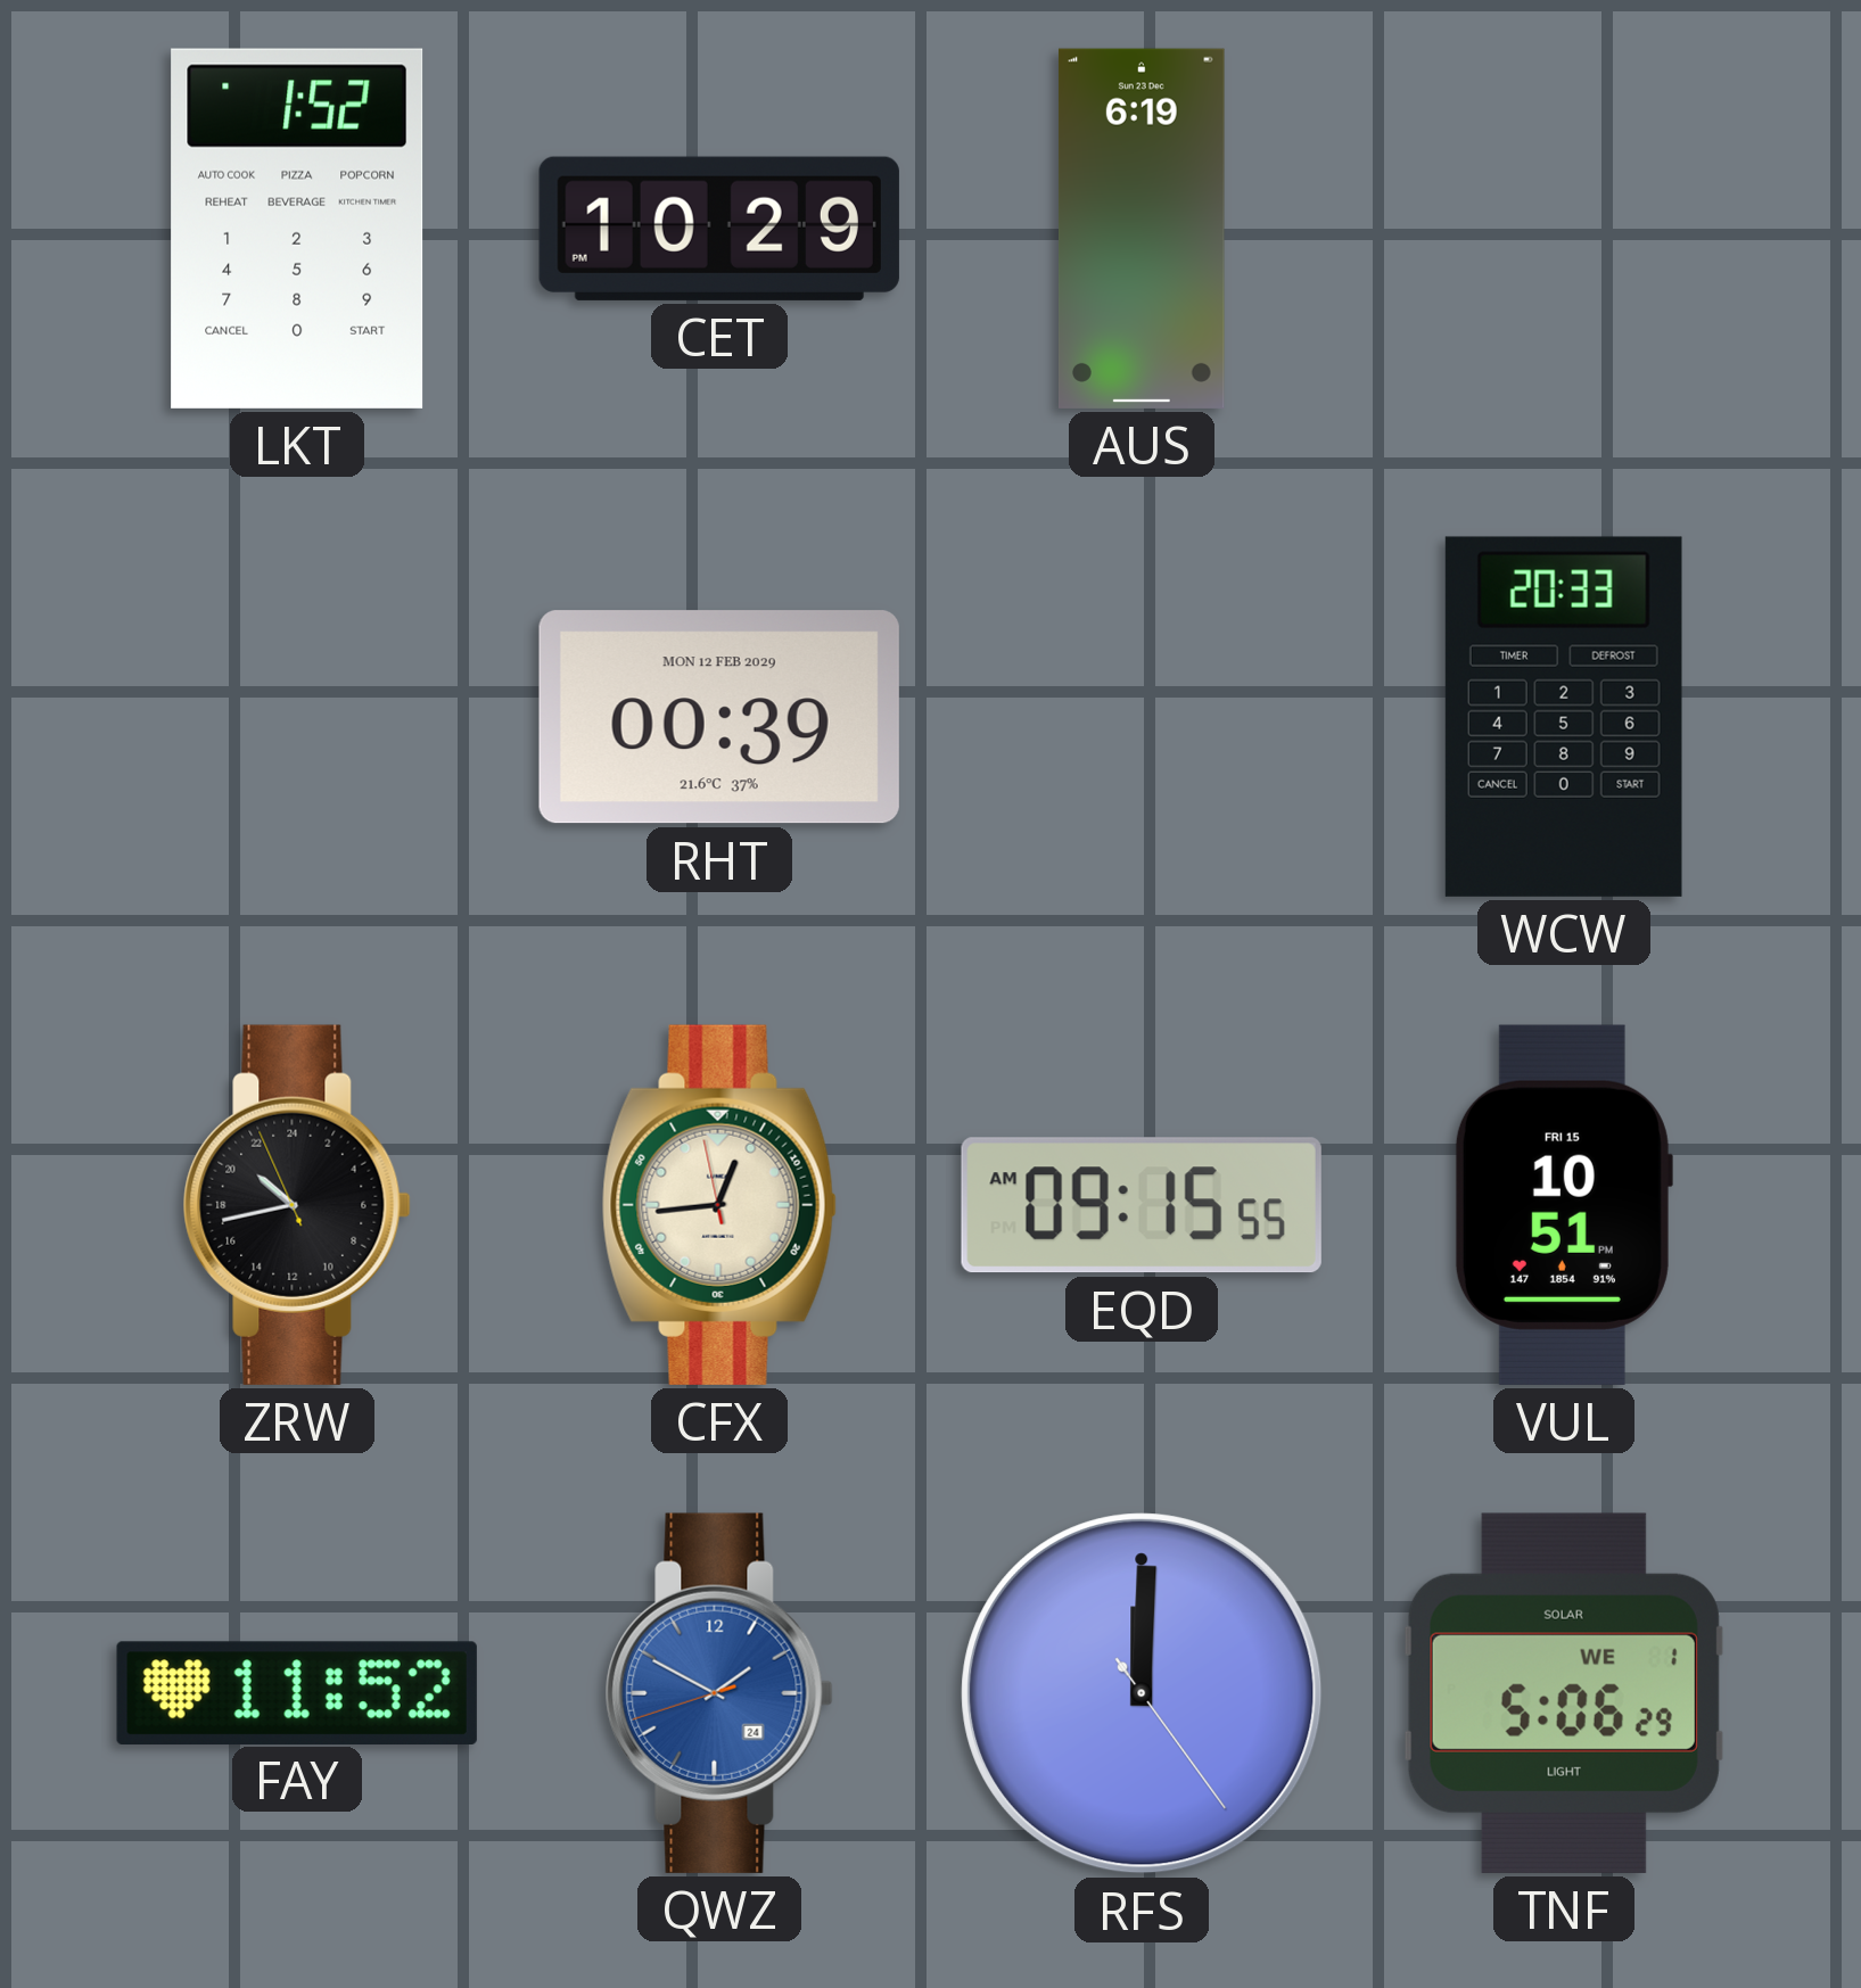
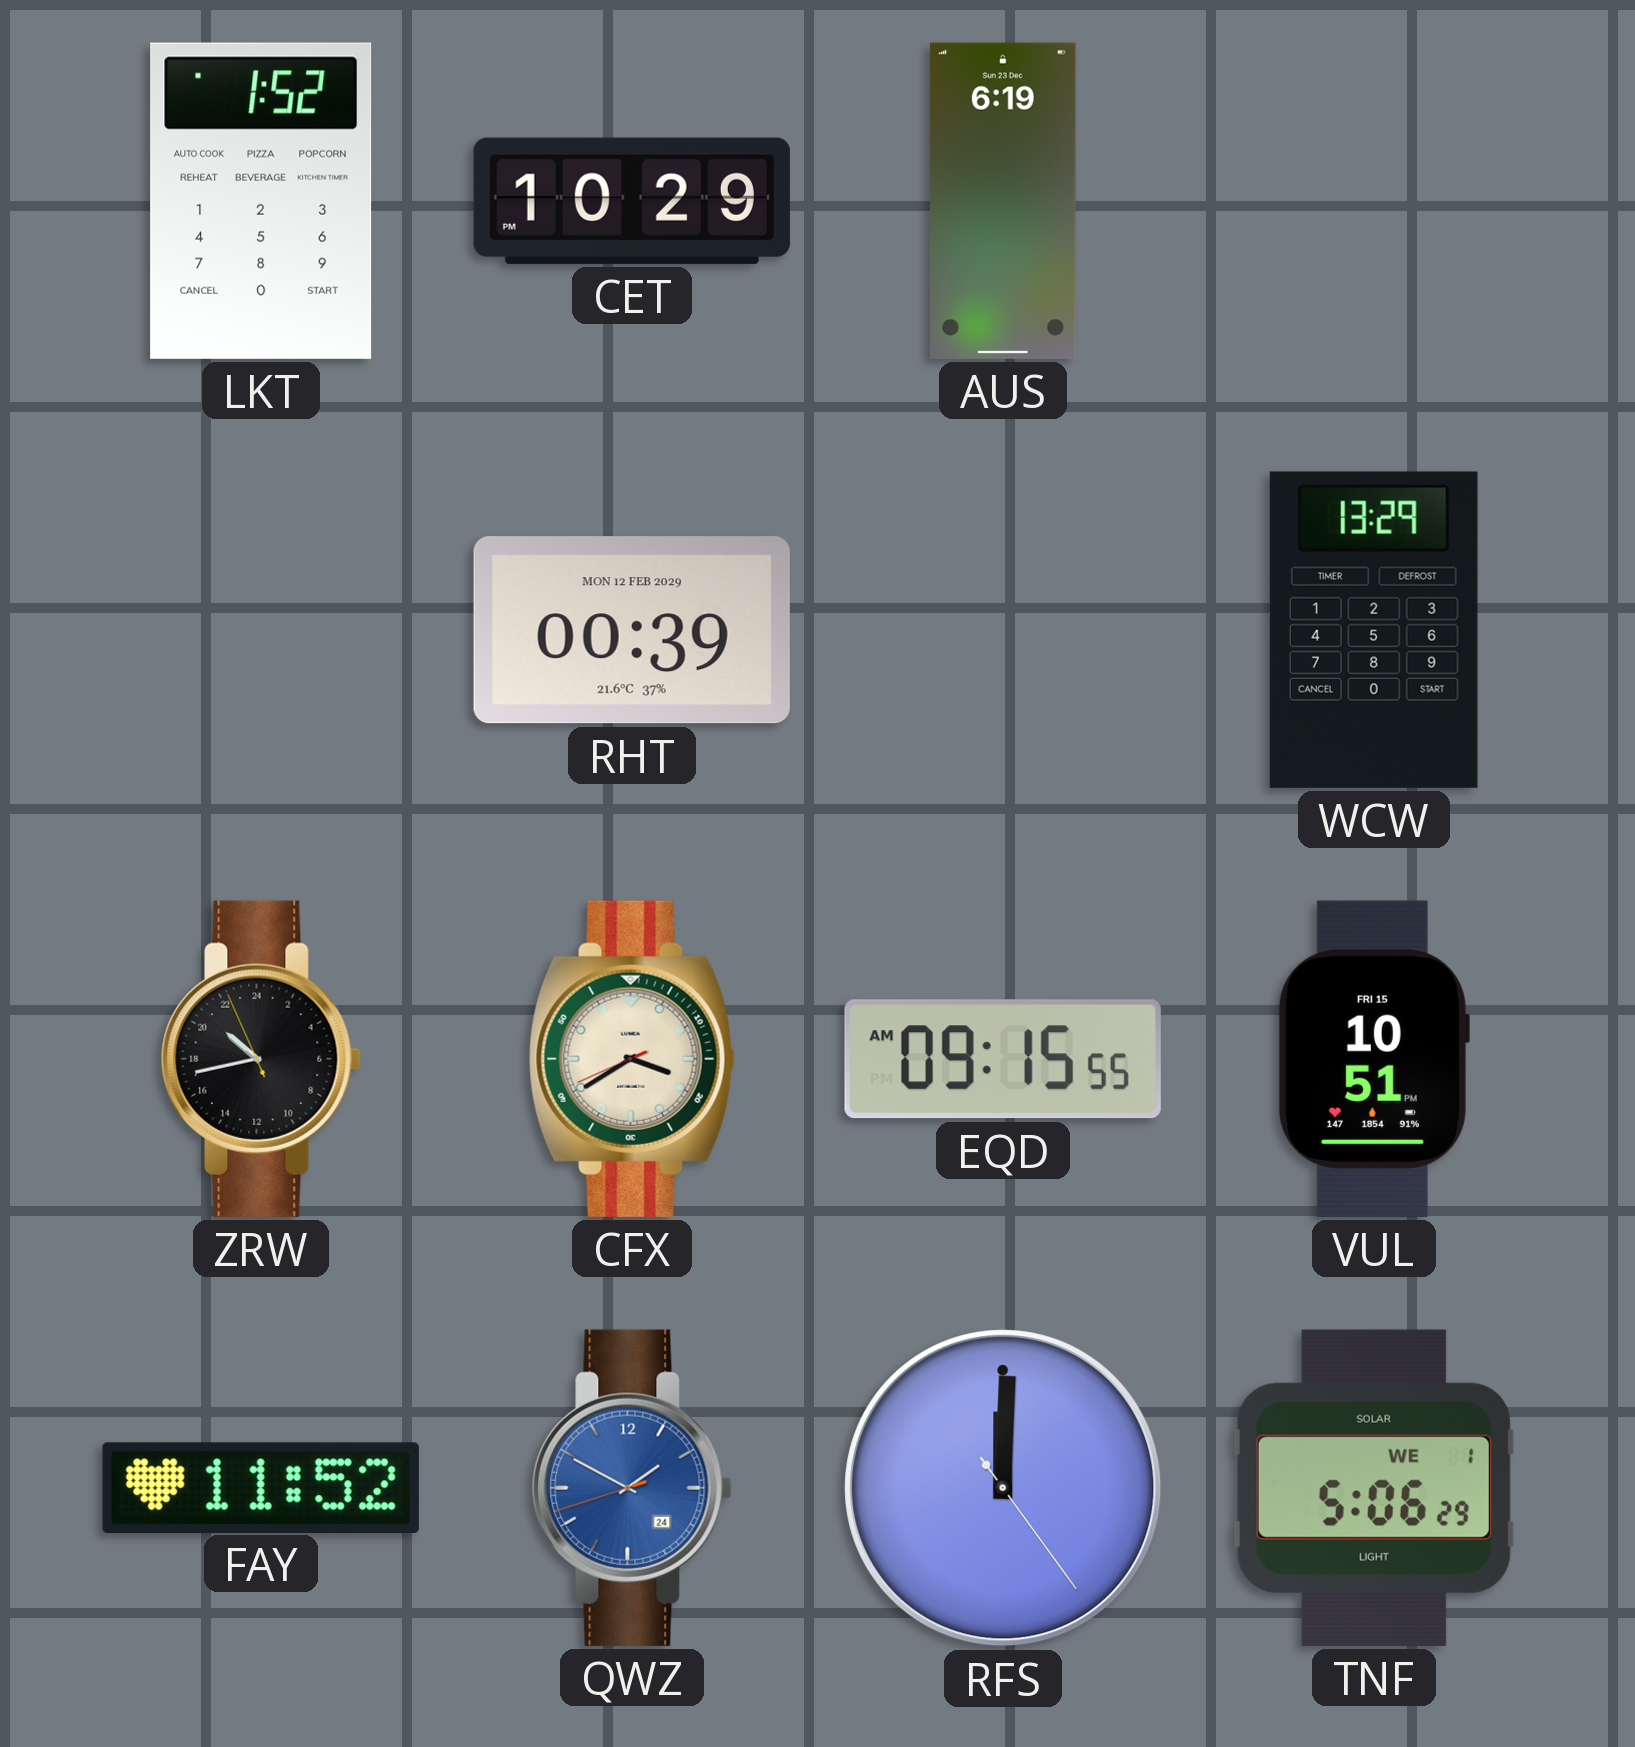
WCW: 20:33 -> 13:29 (1374, 630)
CFX: 12:43 -> 3:39 (632, 1059)
